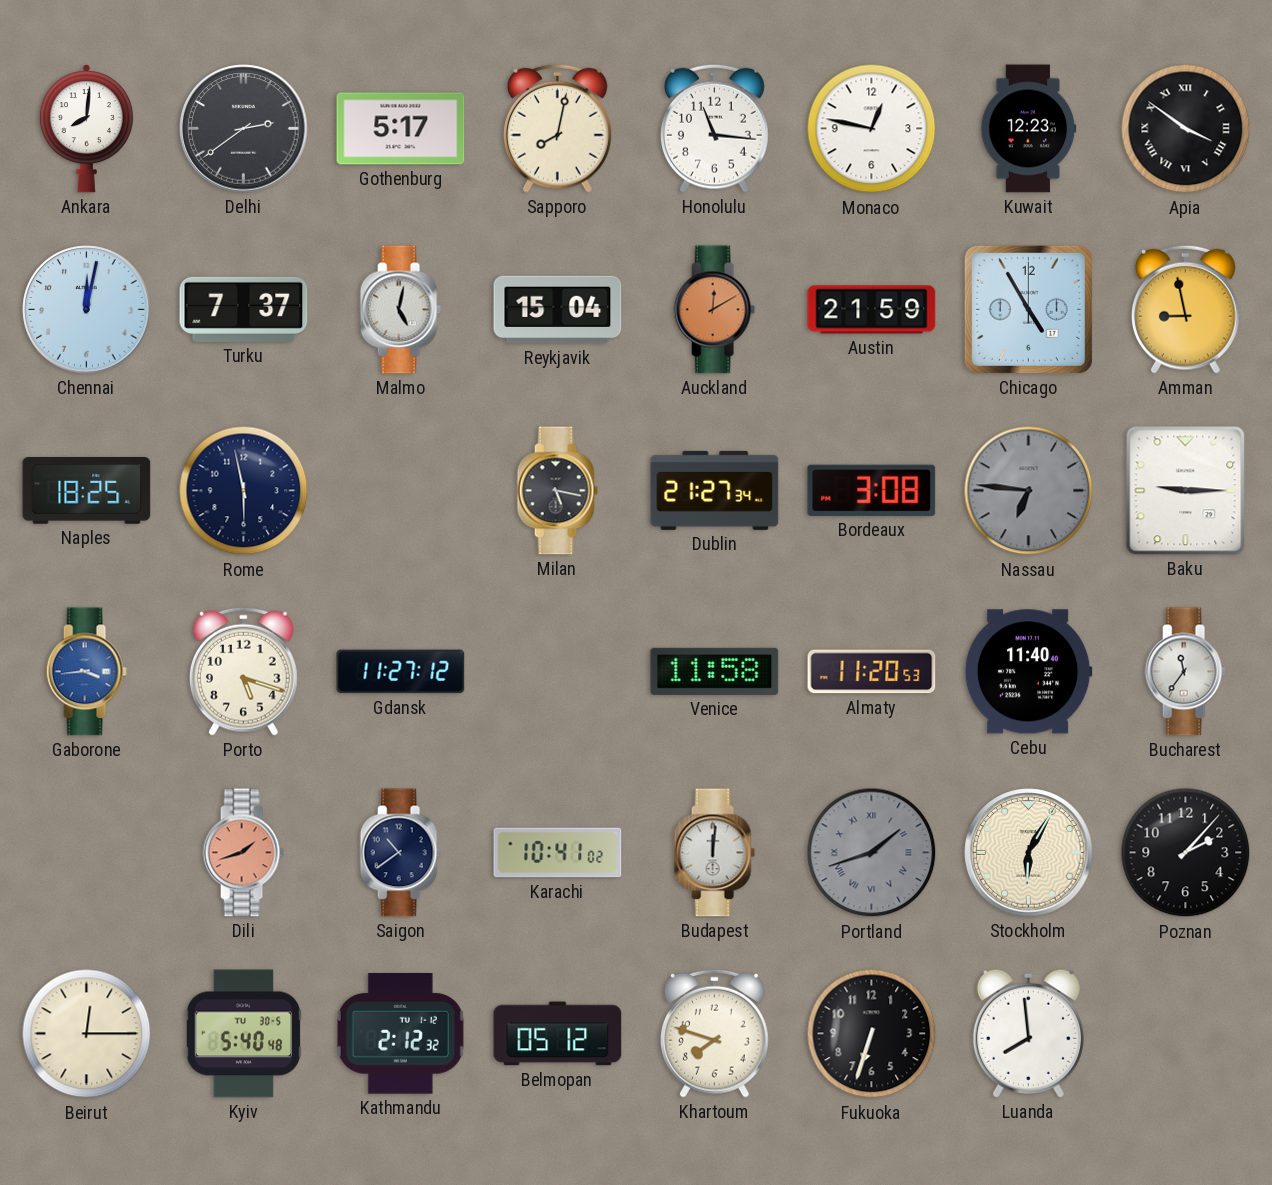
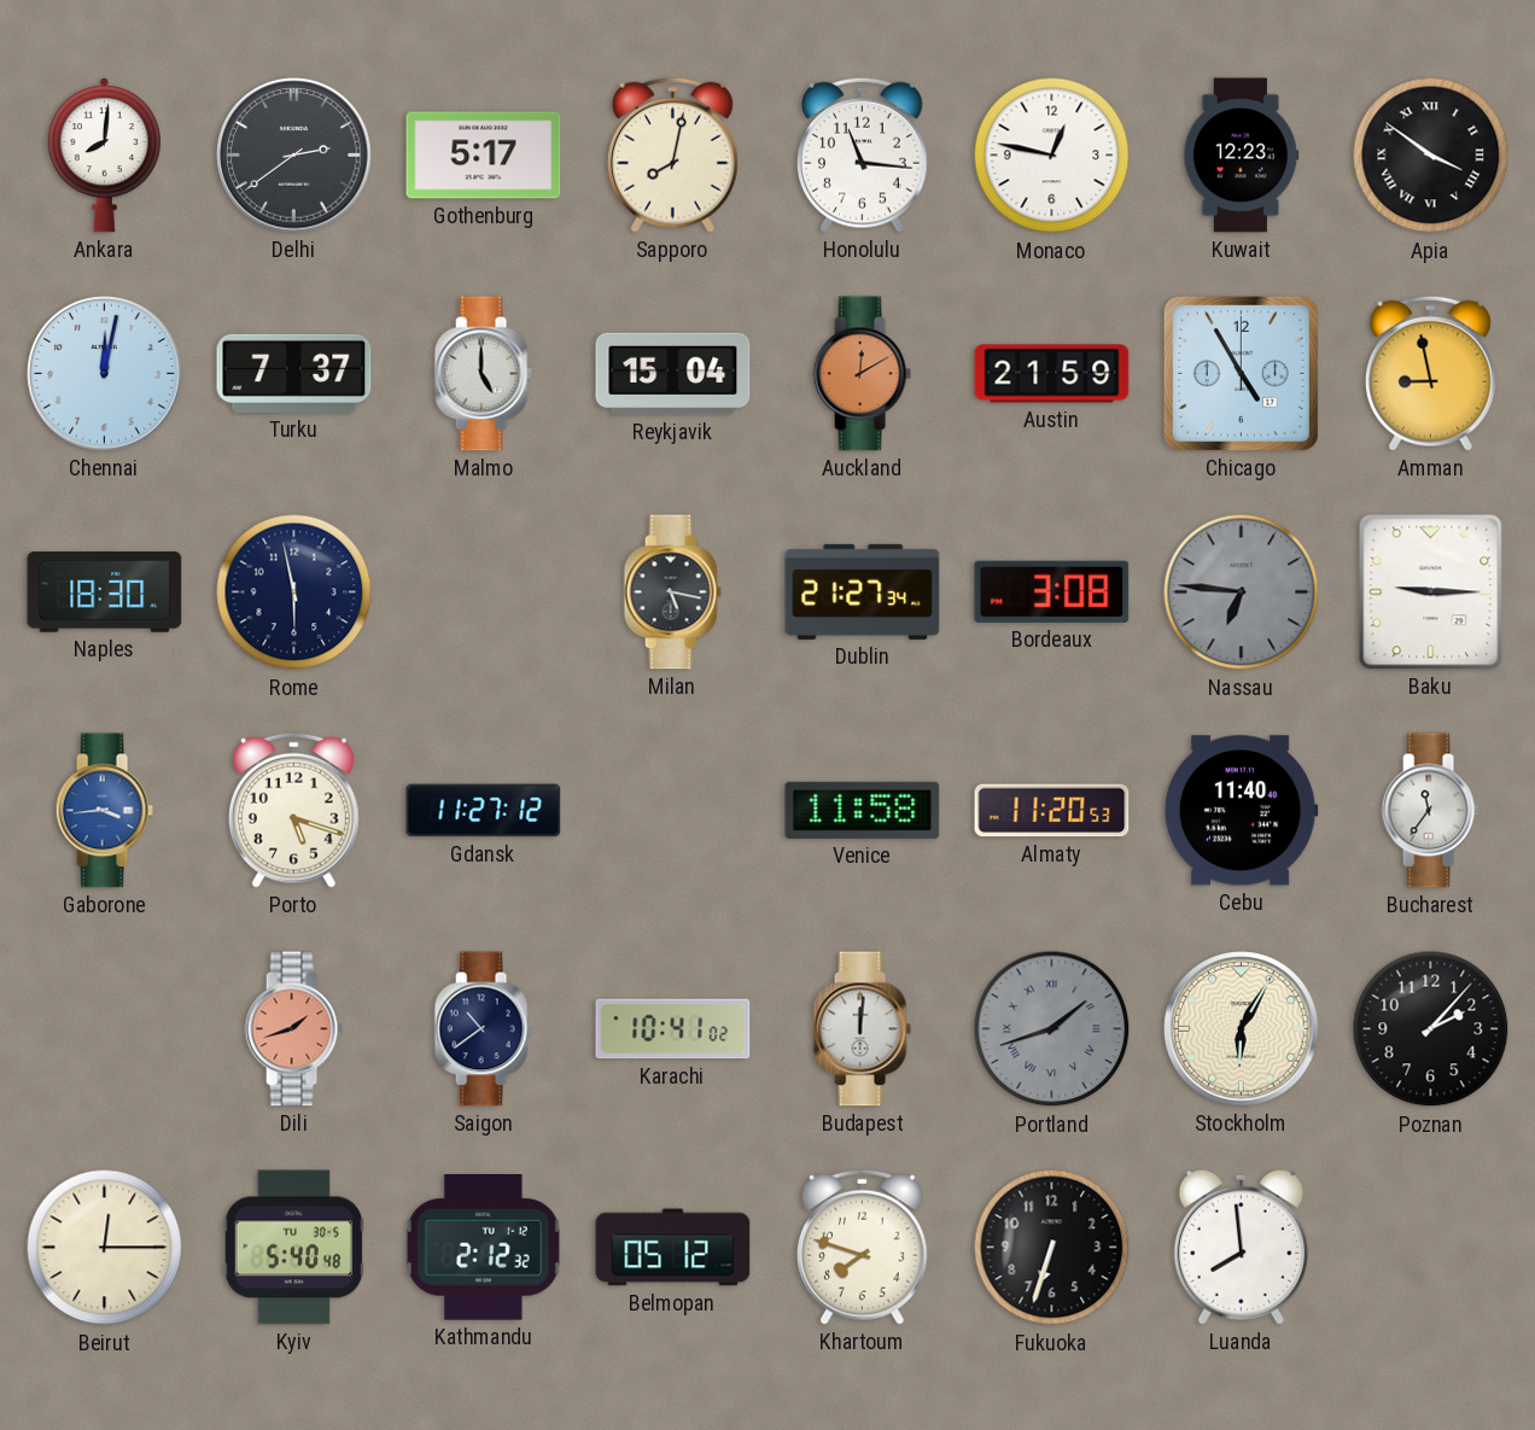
Malmo: 5:02 -> 5:00 (483, 374)
Naples: 18:25 -> 18:30 (105, 593)
